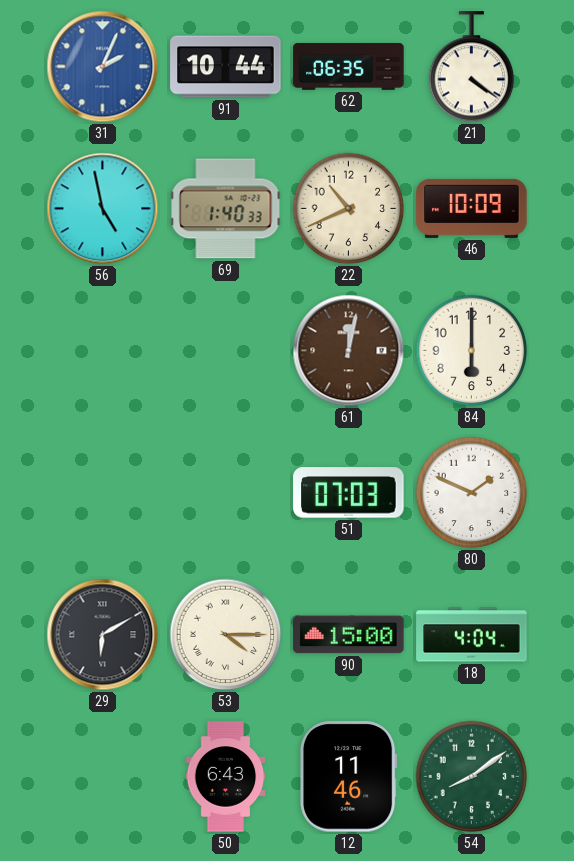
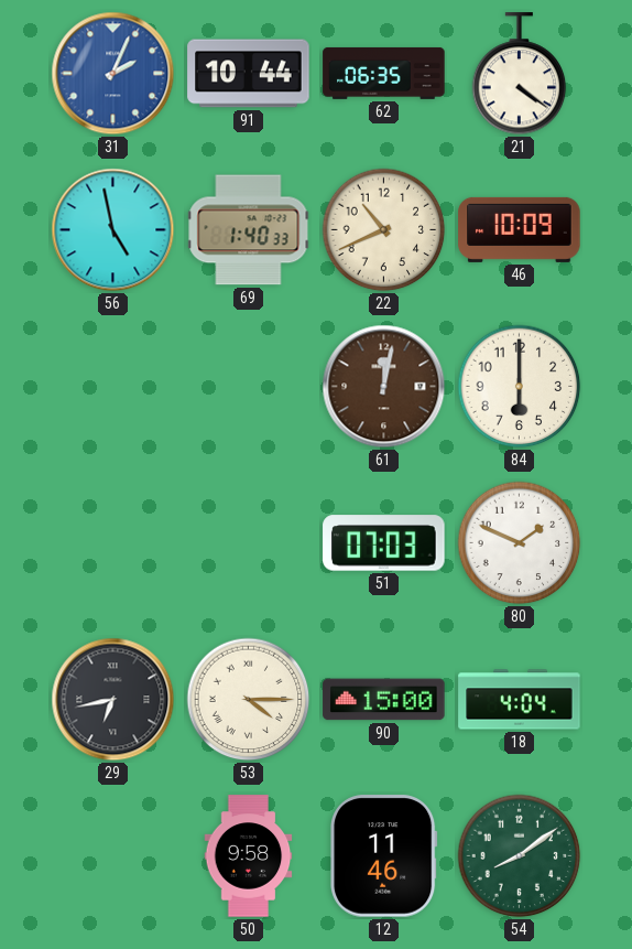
29: 6:10 -> 6:43 (113, 700)
50: 6:43 -> 9:58 (249, 856)
